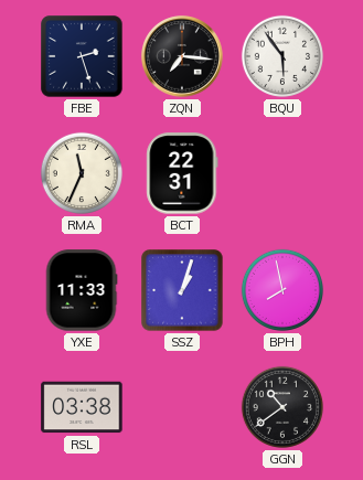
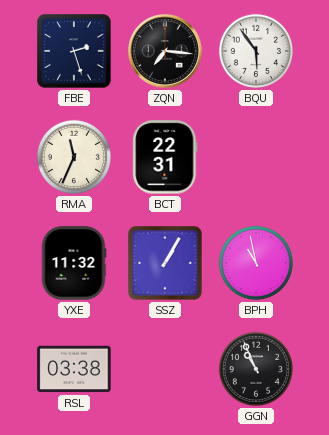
YXE: 11:33 -> 11:32 (74, 263)
SSZ: 1:03 -> 1:05 (165, 263)
BPH: 7:58 -> 10:58 (256, 263)
GGN: 10:39 -> 10:56 (256, 369)
